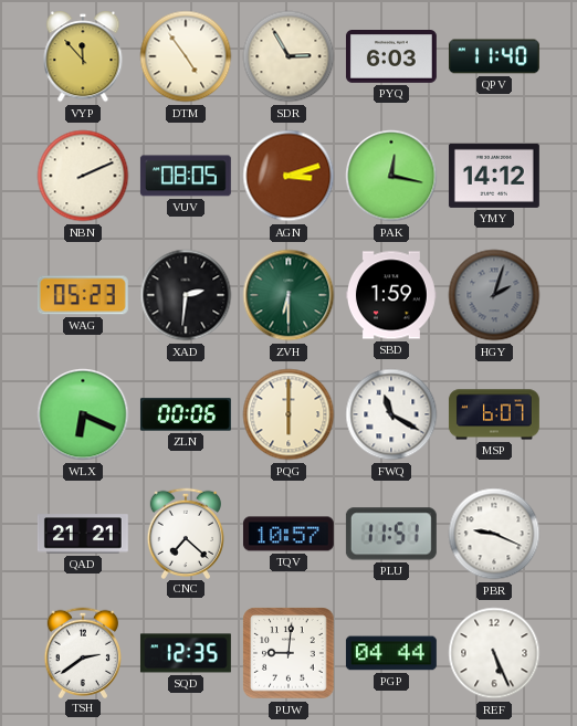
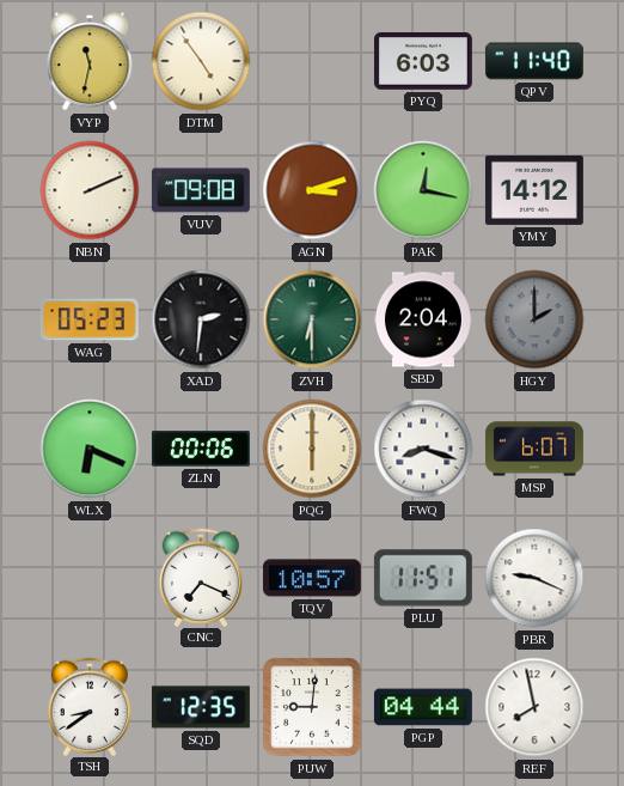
VYP: 11:53 -> 11:32 (90, 61)
SDR: 2:55 -> none (288, 56)
VUV: 08:05 -> 09:08 (201, 190)
SBD: 1:59 -> 2:04 (423, 319)
HGY: 2:03 -> 2:00 (534, 319)
FWQ: 11:20 -> 8:18 (423, 449)
QAD: 21:21 -> none (83, 534)
CNC: 7:22 -> 7:19 (200, 577)
TSH: 2:39 -> 8:39 (88, 706)
REF: 5:26 -> 7:58 (534, 707)
